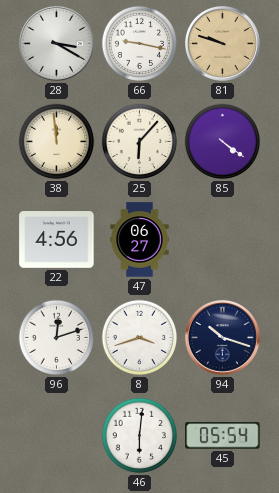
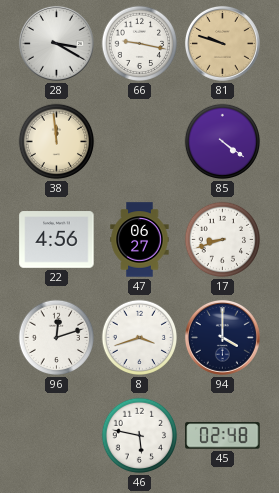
25: 6:07 -> none (140, 142)
17: none -> 8:42 (223, 240)
94: 10:18 -> 4:00 (222, 337)
46: 6:01 -> 5:47 (140, 436)
45: 05:54 -> 02:48 (223, 436)
